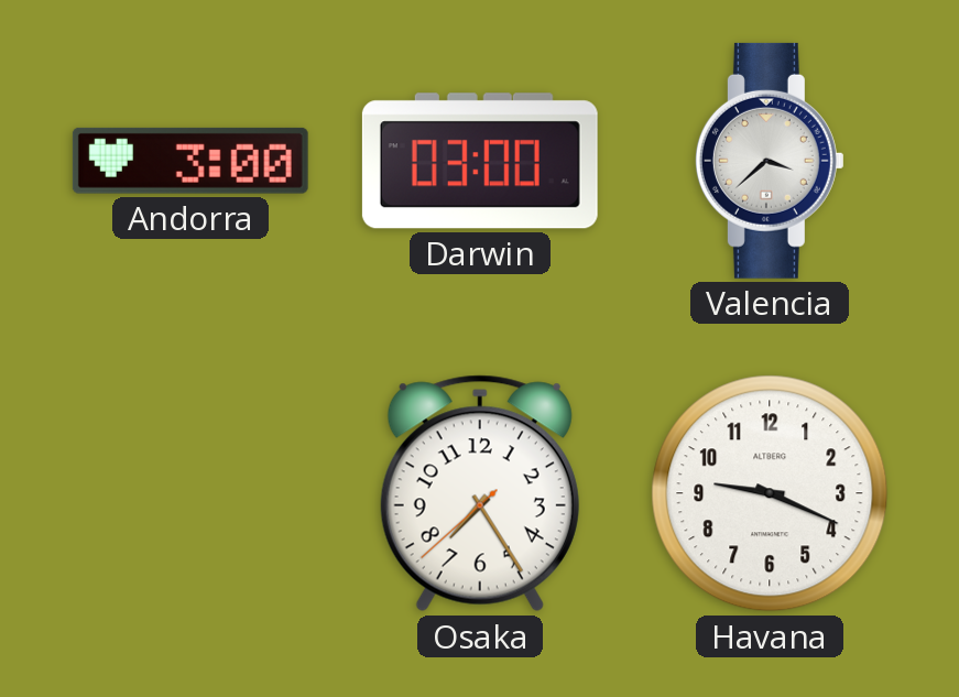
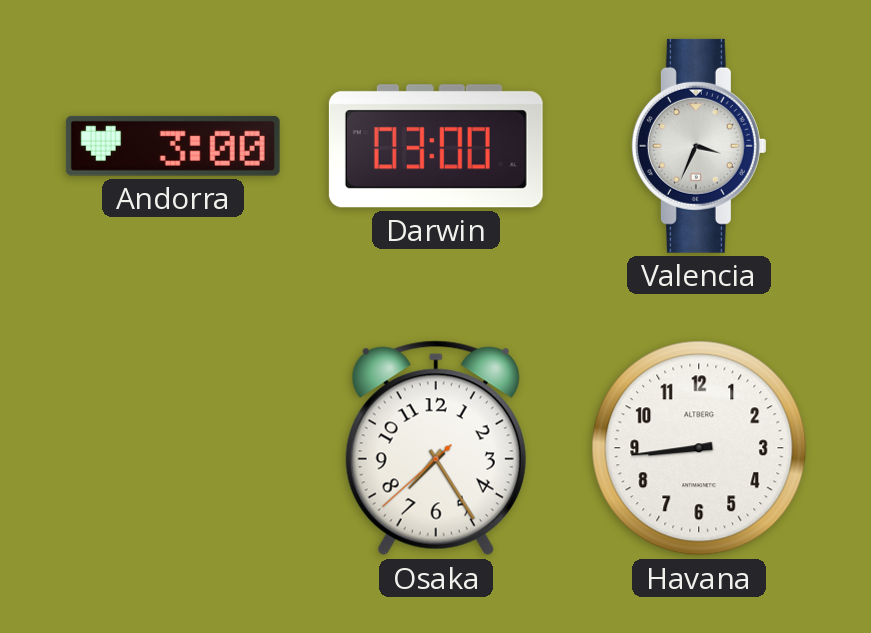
Valencia: 3:38 -> 3:34 (699, 146)
Havana: 9:19 -> 8:44 (699, 448)
